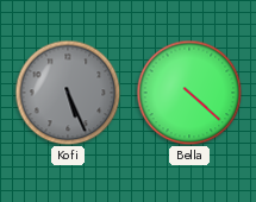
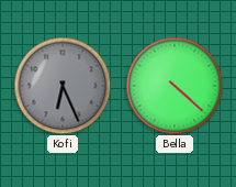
Kofi: 5:26 -> 6:26 (63, 86)
